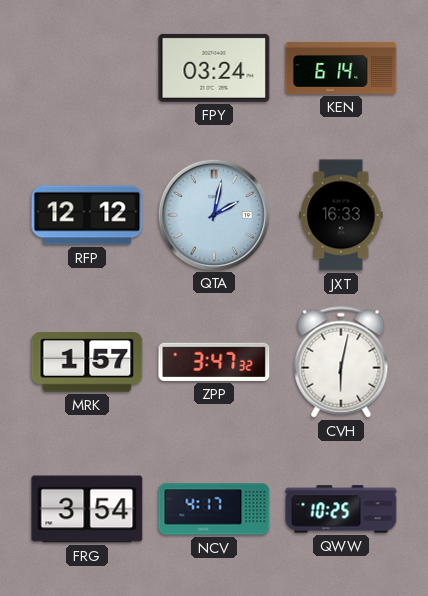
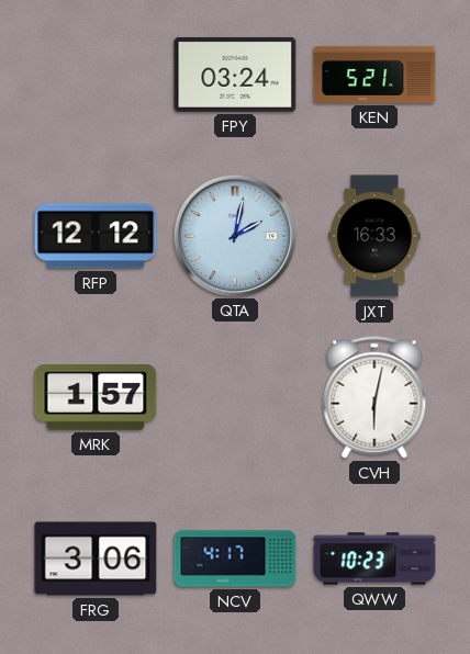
KEN: 6:14 -> 5:21 (374, 75)
ZPP: 3:47 -> none (214, 362)
FRG: 3:54 -> 3:06 (96, 559)
QWW: 10:25 -> 10:23 (374, 559)
